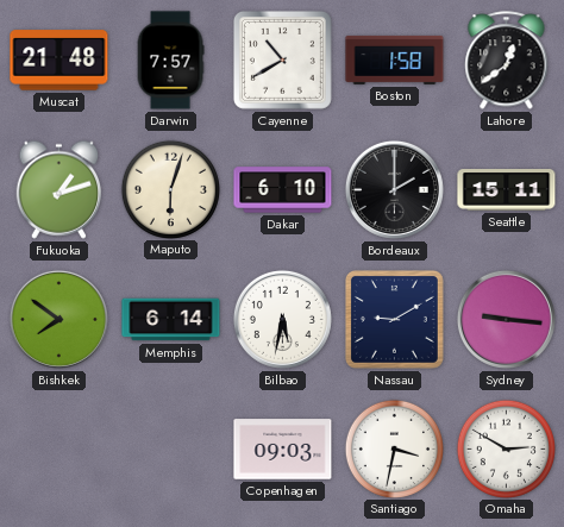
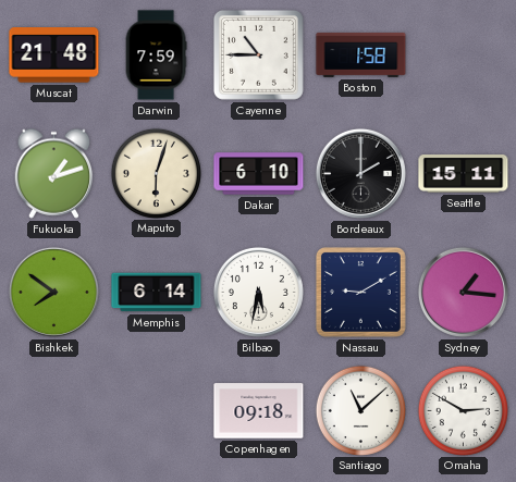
Darwin: 7:57 -> 7:59 (156, 55)
Cayenne: 10:40 -> 10:45 (258, 54)
Lahore: 12:39 -> none (507, 61)
Sydney: 9:16 -> 1:16 (463, 292)
Copenhagen: 09:03 -> 09:18 (259, 411)
Santiago: 3:32 -> 11:08 (360, 410)
